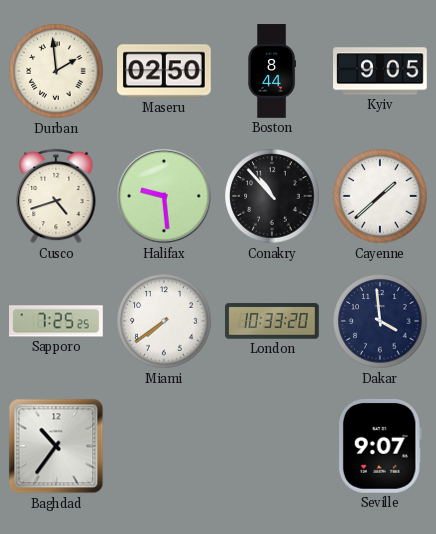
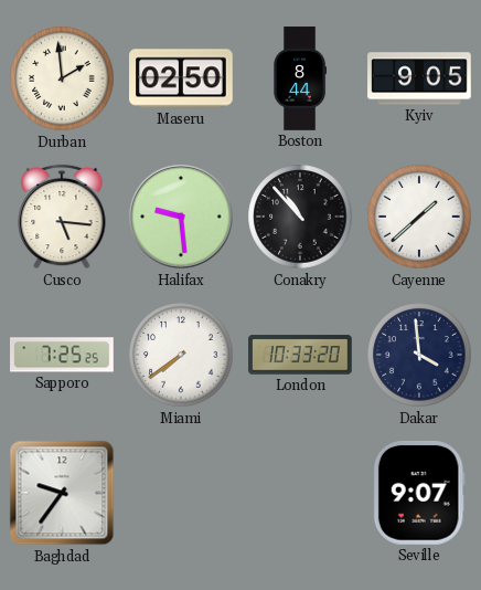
Cusco: 4:42 -> 5:16 (62, 217)
Baghdad: 10:36 -> 9:36 (62, 493)
